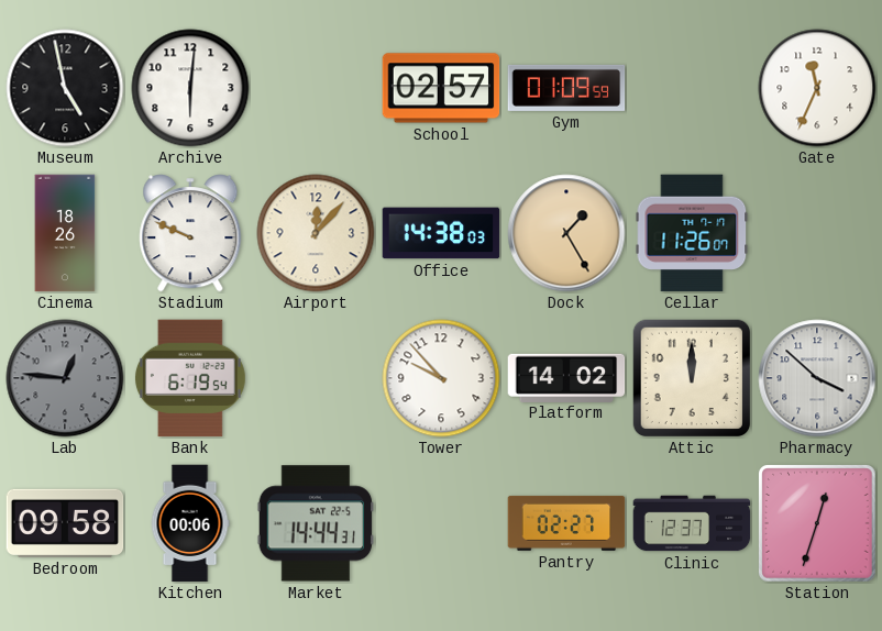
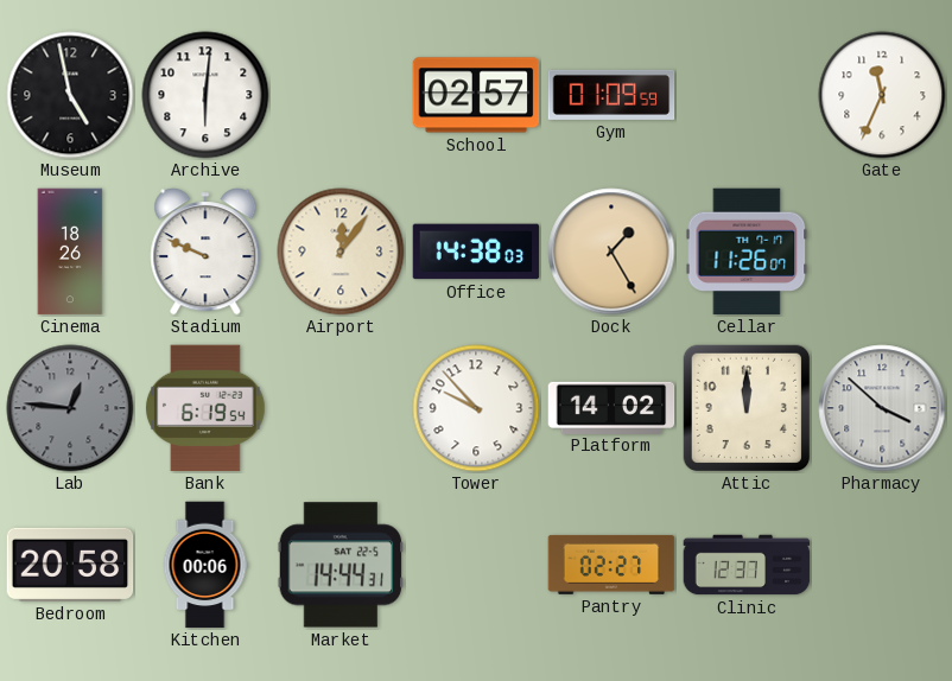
Airport: 12:07 -> 12:06 (341, 252)
Bedroom: 09:58 -> 20:58 (70, 565)
Station: 12:33 -> none (818, 524)
